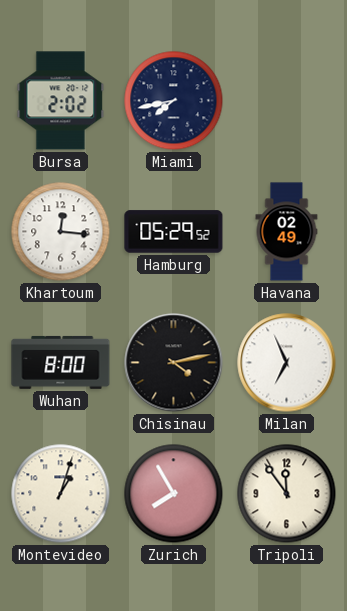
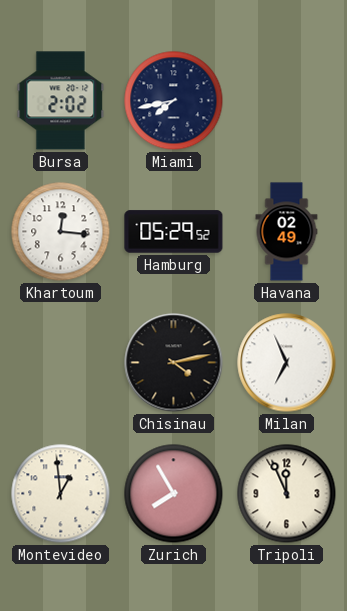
Wuhan: 8:00 -> none (61, 362)
Montevideo: 1:03 -> 12:59 (61, 494)
Tripoli: 11:54 -> 11:56 (287, 494)
